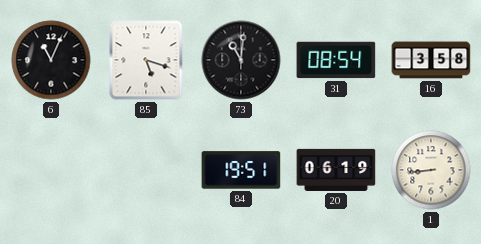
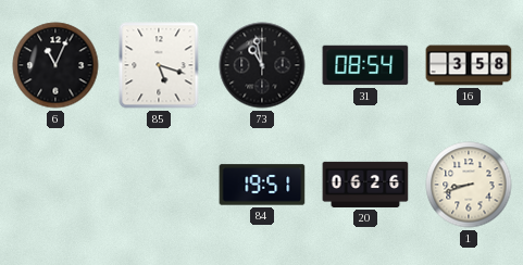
73: 11:01 -> 10:58 (262, 65)
20: 06:19 -> 06:26 (365, 185)
1: 8:44 -> 8:42 (469, 185)
